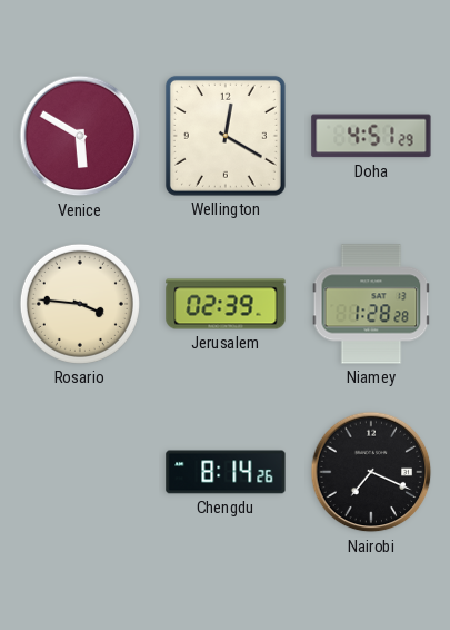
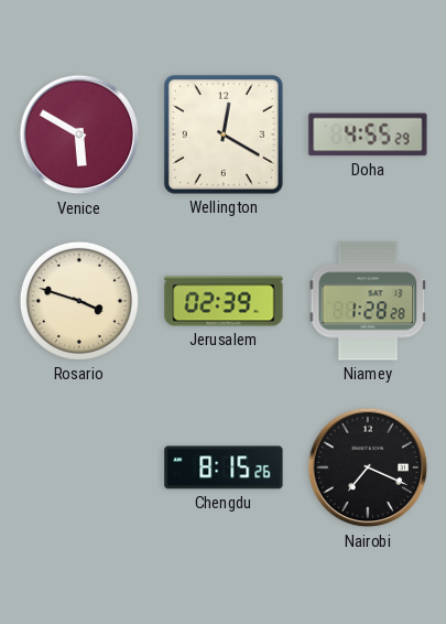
Doha: 4:51 -> 4:55 (368, 135)
Rosario: 3:46 -> 3:48 (79, 301)
Chengdu: 8:14 -> 8:15 (224, 467)
